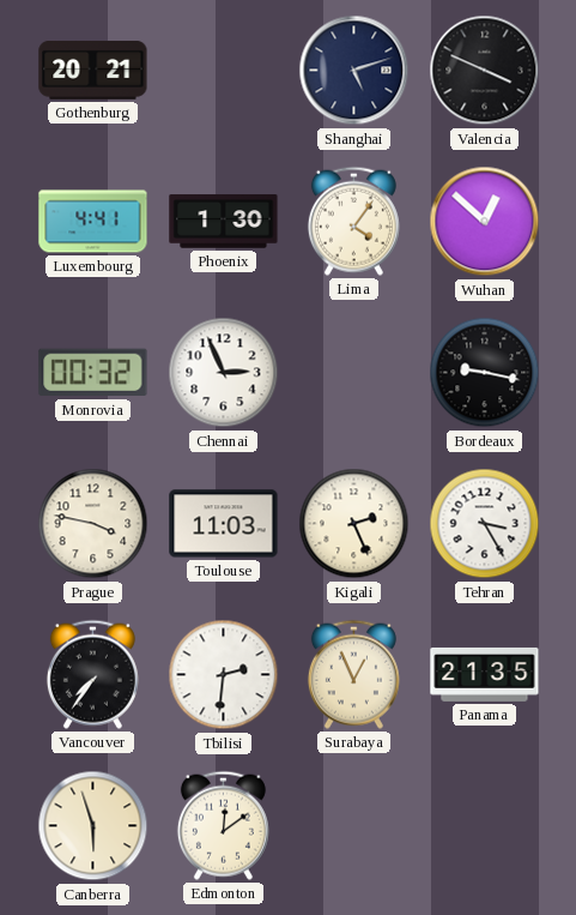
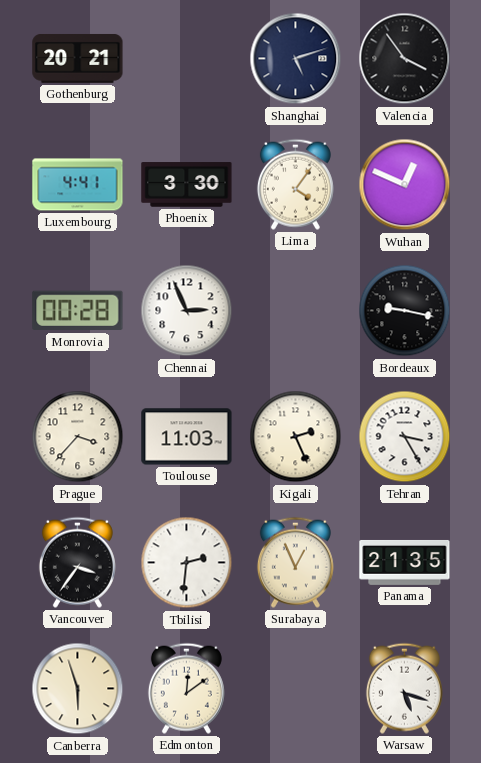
Valencia: 3:49 -> 3:54 (405, 59)
Phoenix: 1:30 -> 3:30 (187, 185)
Wuhan: 12:52 -> 12:49 (405, 185)
Monrovia: 00:32 -> 00:28 (78, 311)
Prague: 3:47 -> 3:37 (78, 437)
Vancouver: 7:36 -> 3:36 (77, 562)
Warsaw: none -> 5:18 (404, 688)
